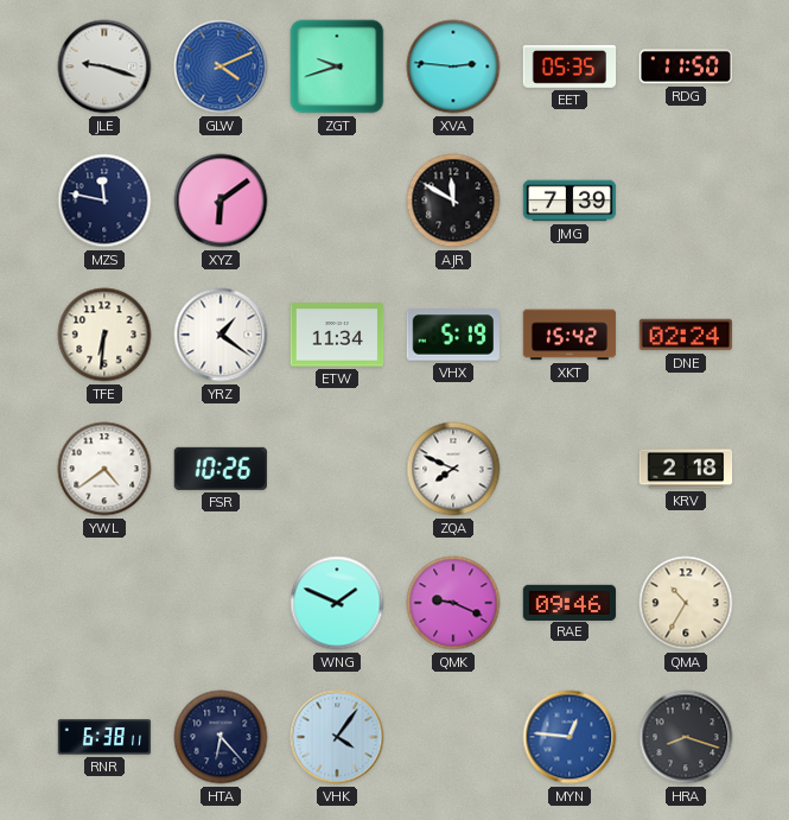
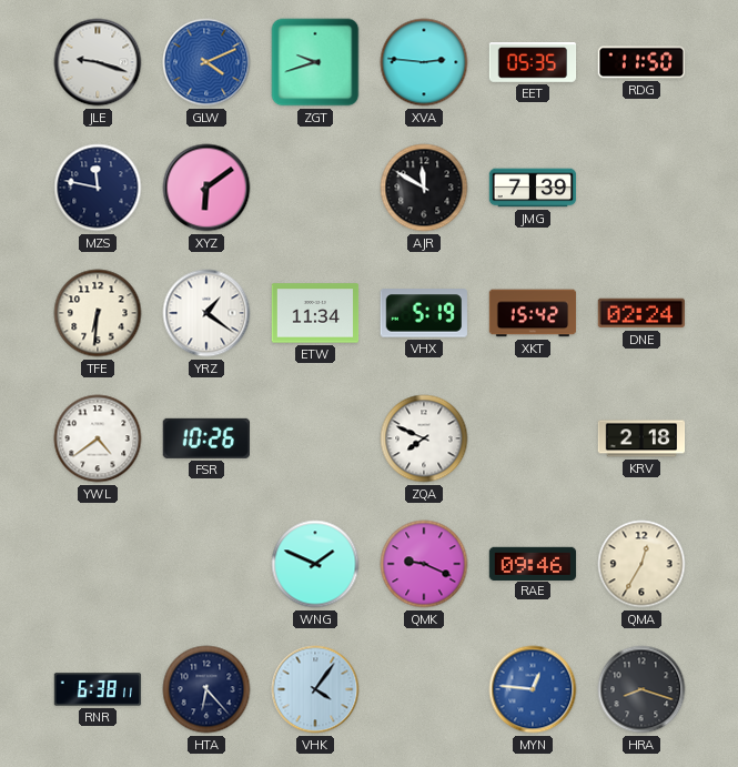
QMA: 10:35 -> 12:35 (641, 564)
